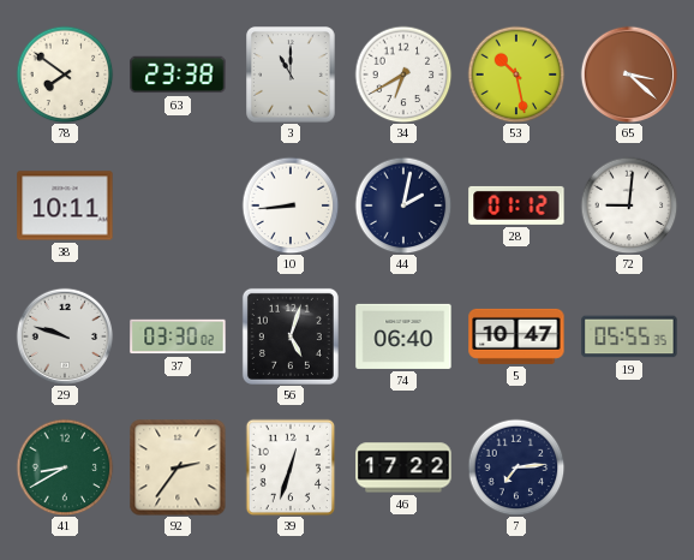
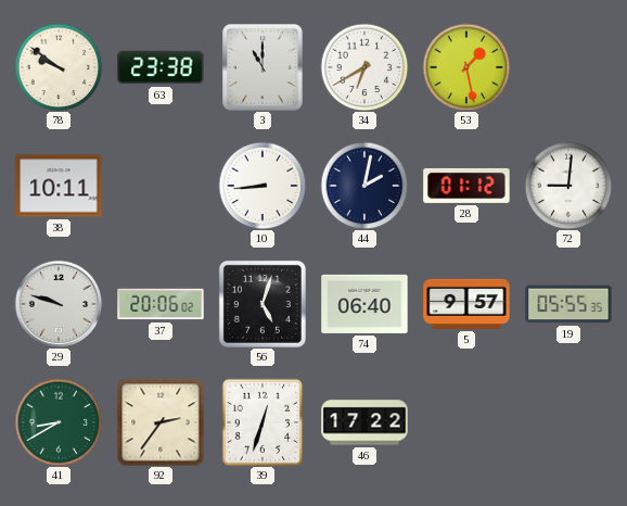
78: 7:51 -> 9:51 (59, 67)
53: 10:28 -> 1:28 (466, 67)
65: 3:22 -> none (629, 75)
37: 03:30 -> 20:06 (161, 304)
5: 10:47 -> 9:57 (466, 304)
7: 7:14 -> none (516, 467)
